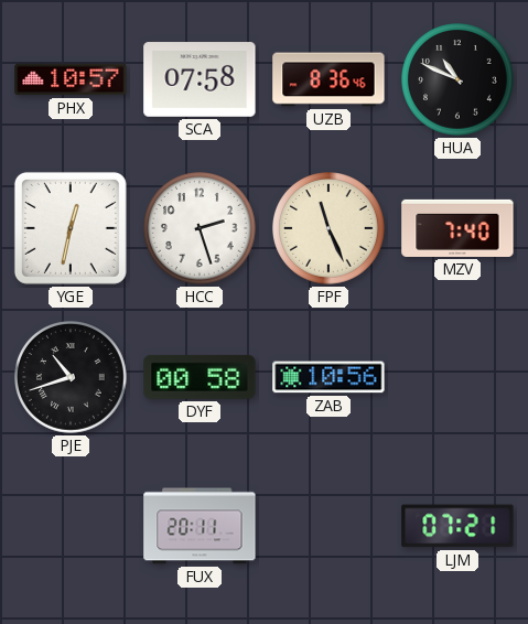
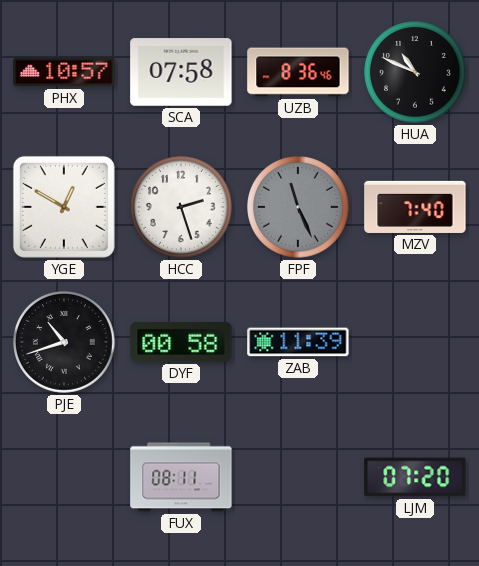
YGE: 12:32 -> 12:50 (64, 207)
FPF dial: cream -> grey (299, 208)
ZAB: 10:56 -> 11:39 (298, 342)
FUX: 20:11 -> 08:11 (181, 477)
LJM: 07:21 -> 07:20 (415, 477)
